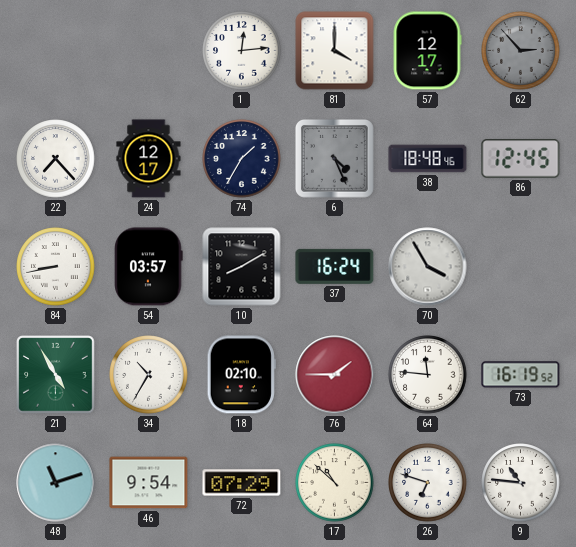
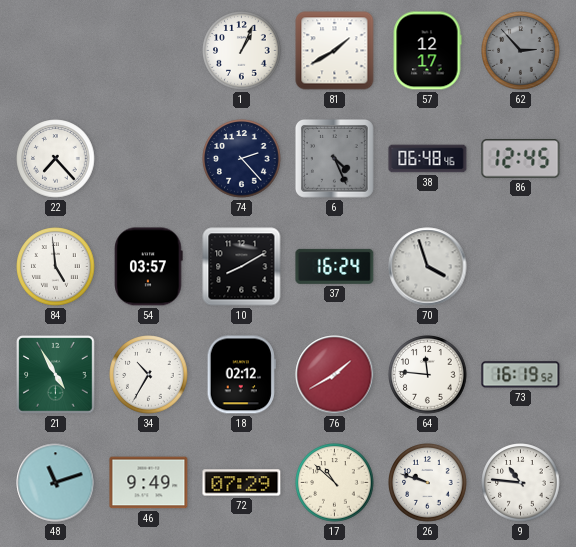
1: 12:14 -> 1:04 (242, 51)
81: 4:00 -> 1:40 (335, 51)
24: 12:17 -> none (149, 159)
74: 1:35 -> 2:23 (242, 159)
38: 18:48 -> 06:48 (428, 159)
84: 8:43 -> 4:59 (56, 267)
70: 3:55 -> 3:57 (428, 267)
18: 02:10 -> 02:12 (241, 375)
76: 1:45 -> 1:40 (335, 375)
46: 9:54 -> 9:49 (149, 483)
26: 6:48 -> 9:48 (428, 483)
